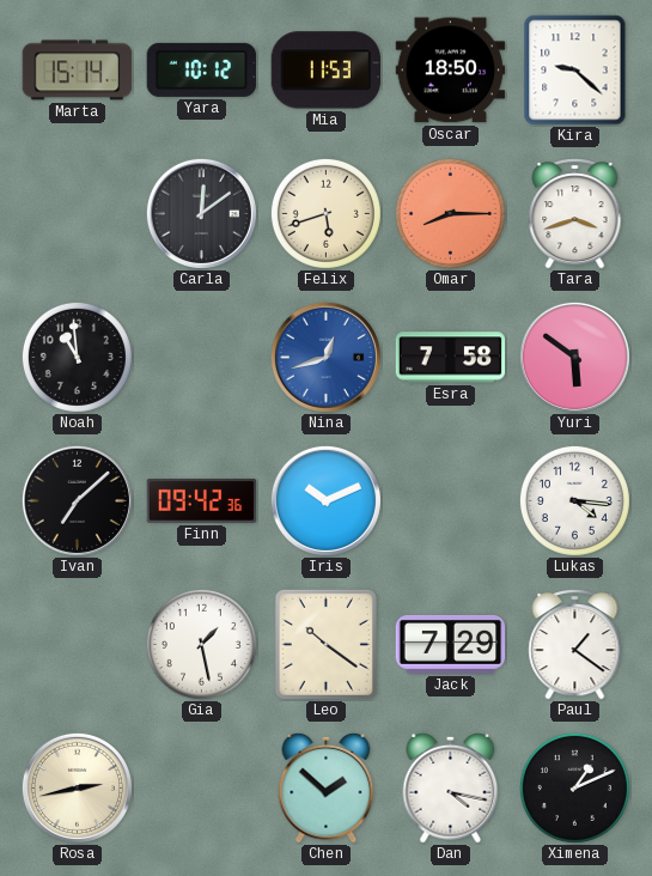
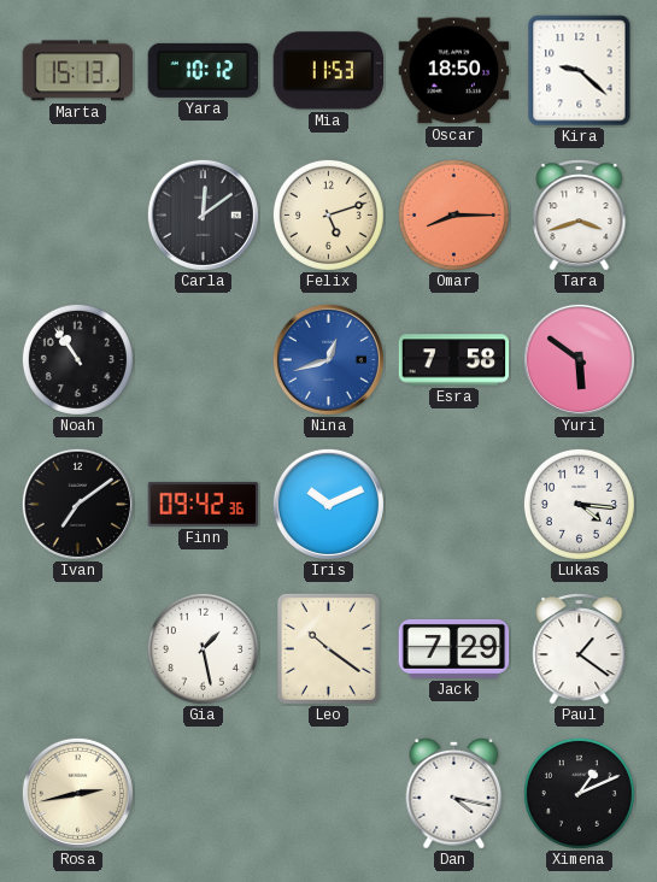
Marta: 15:14 -> 15:13 (78, 71)
Felix: 5:42 -> 5:12 (328, 214)
Noah: 10:59 -> 10:54 (77, 359)
Ivan: 7:08 -> 7:09 (77, 504)
Chen: 1:52 -> none (327, 787)
